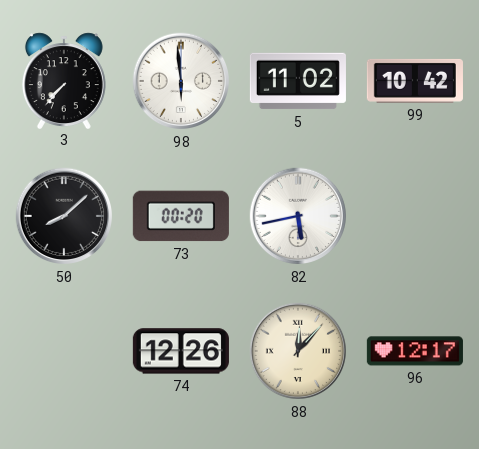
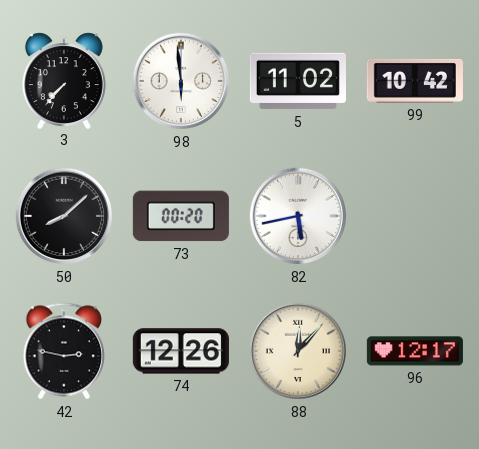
42: none -> 2:47 (64, 351)
